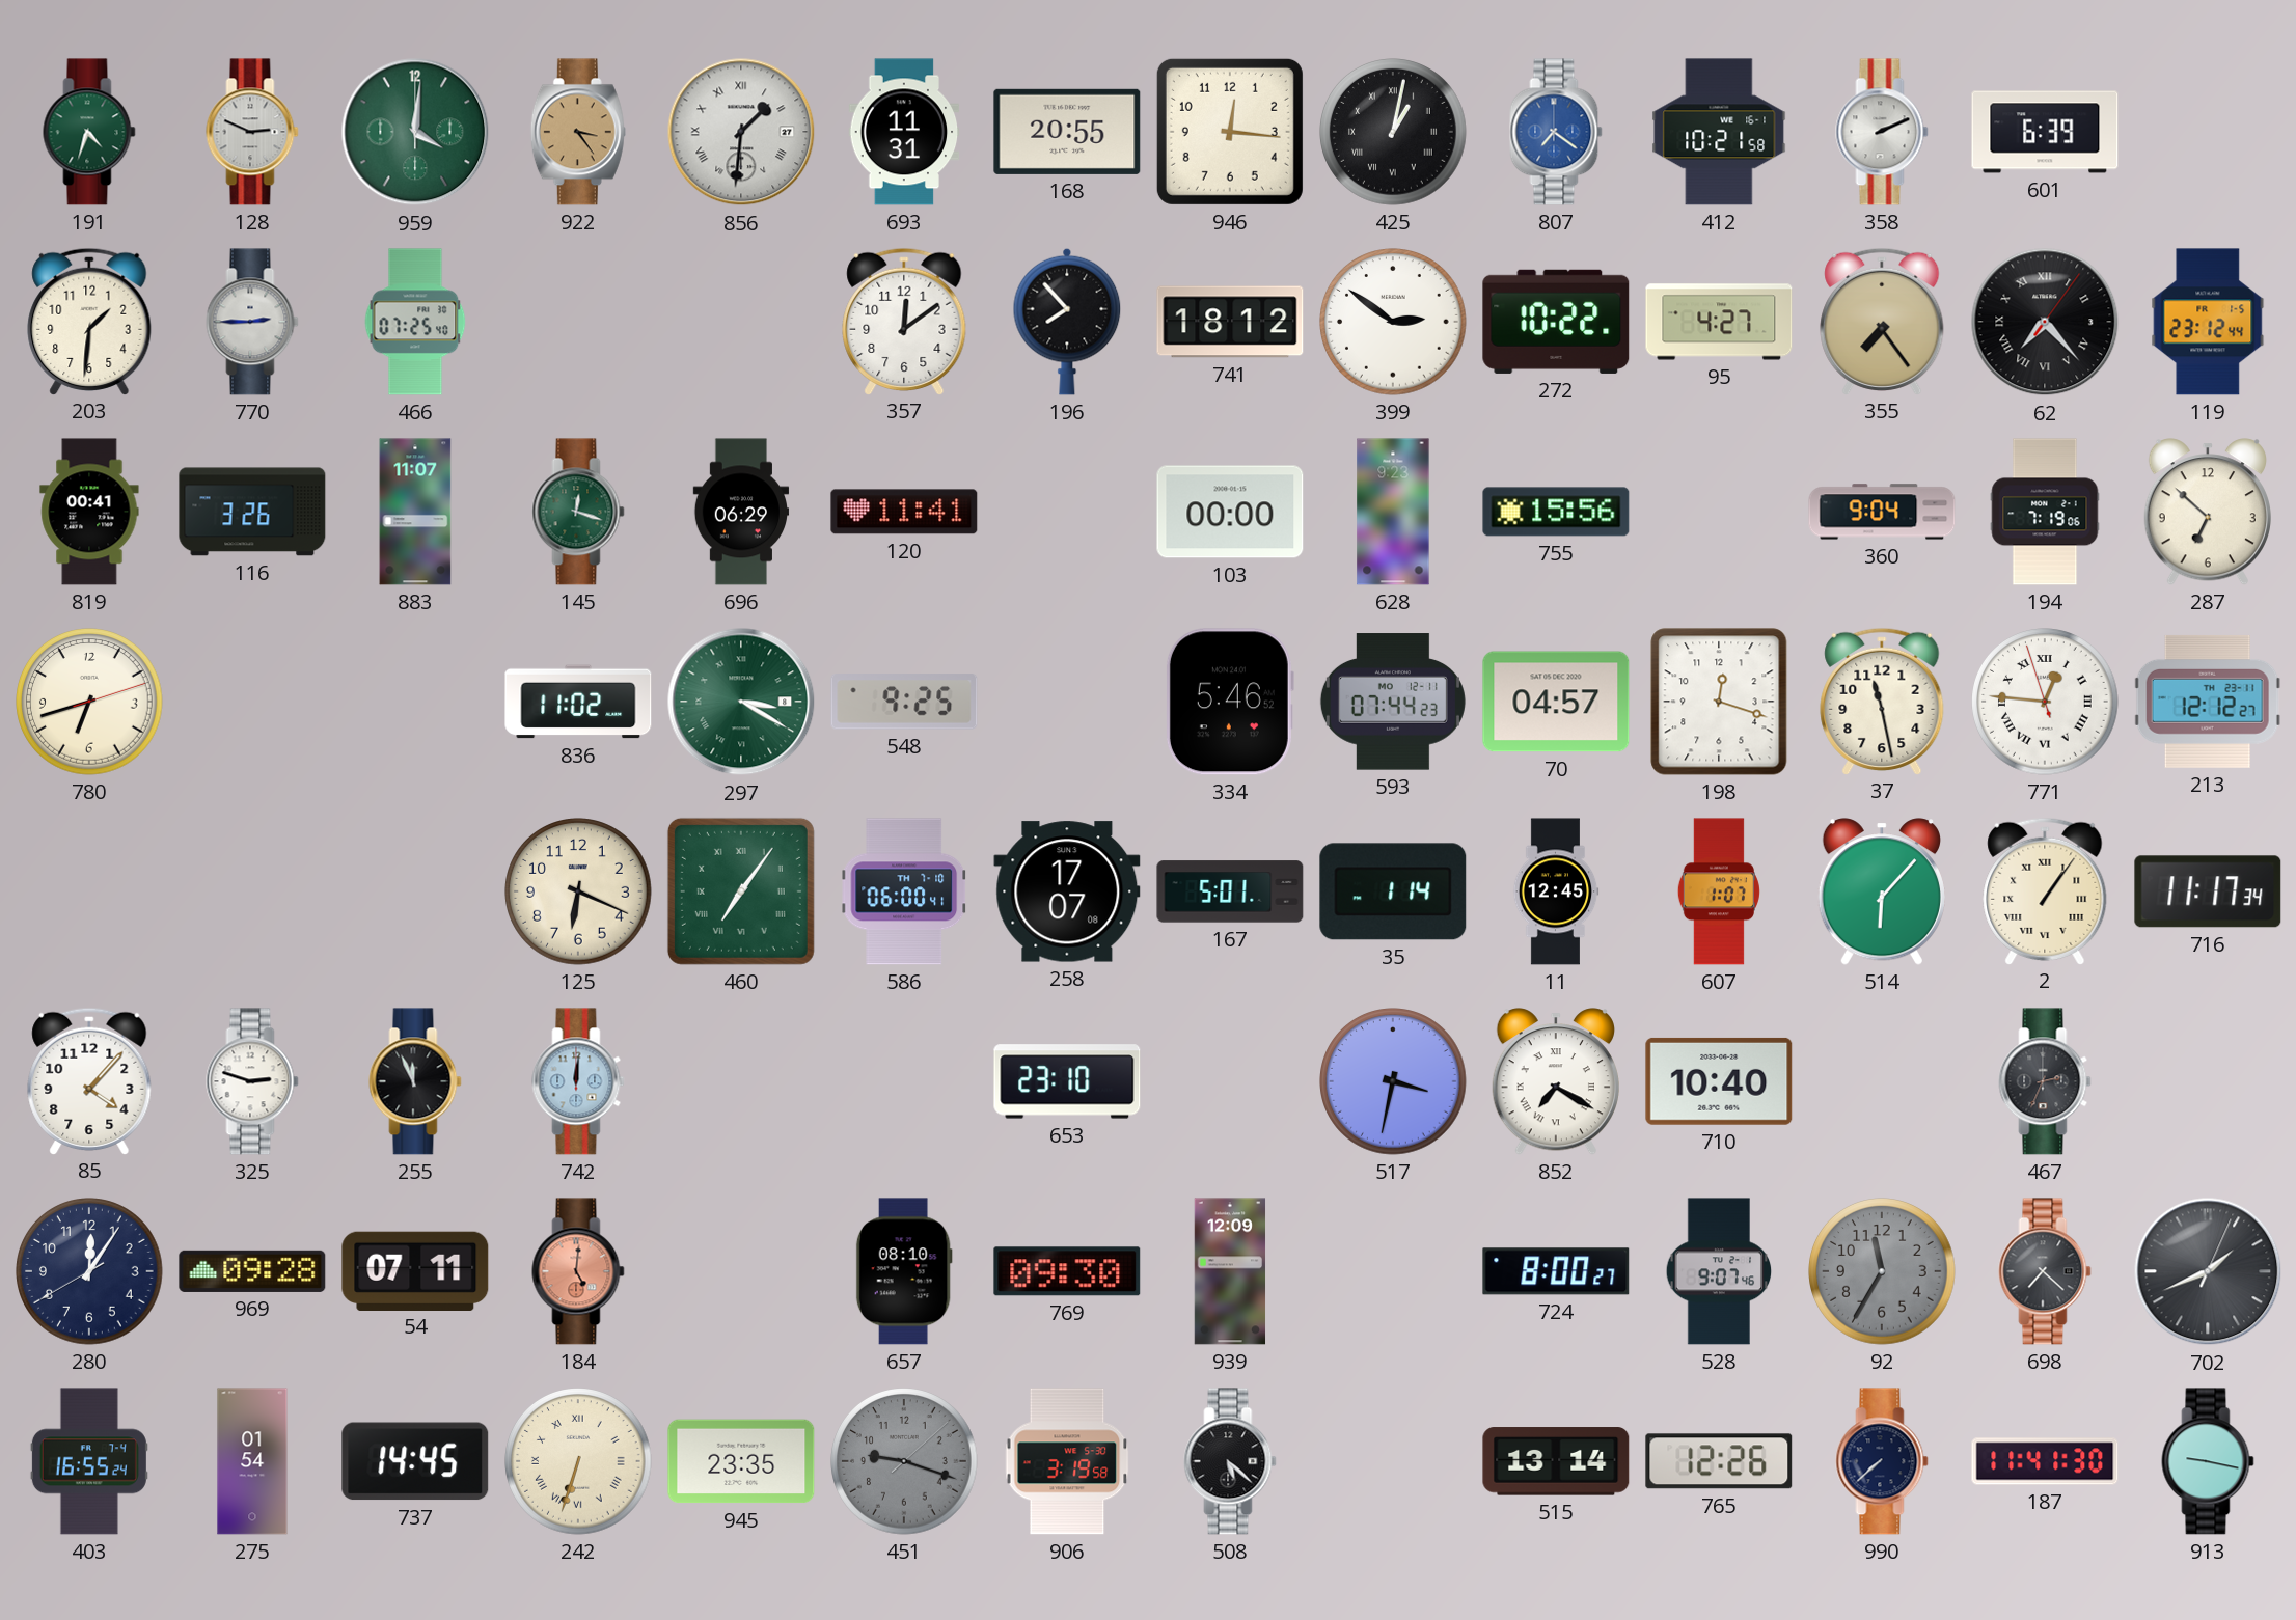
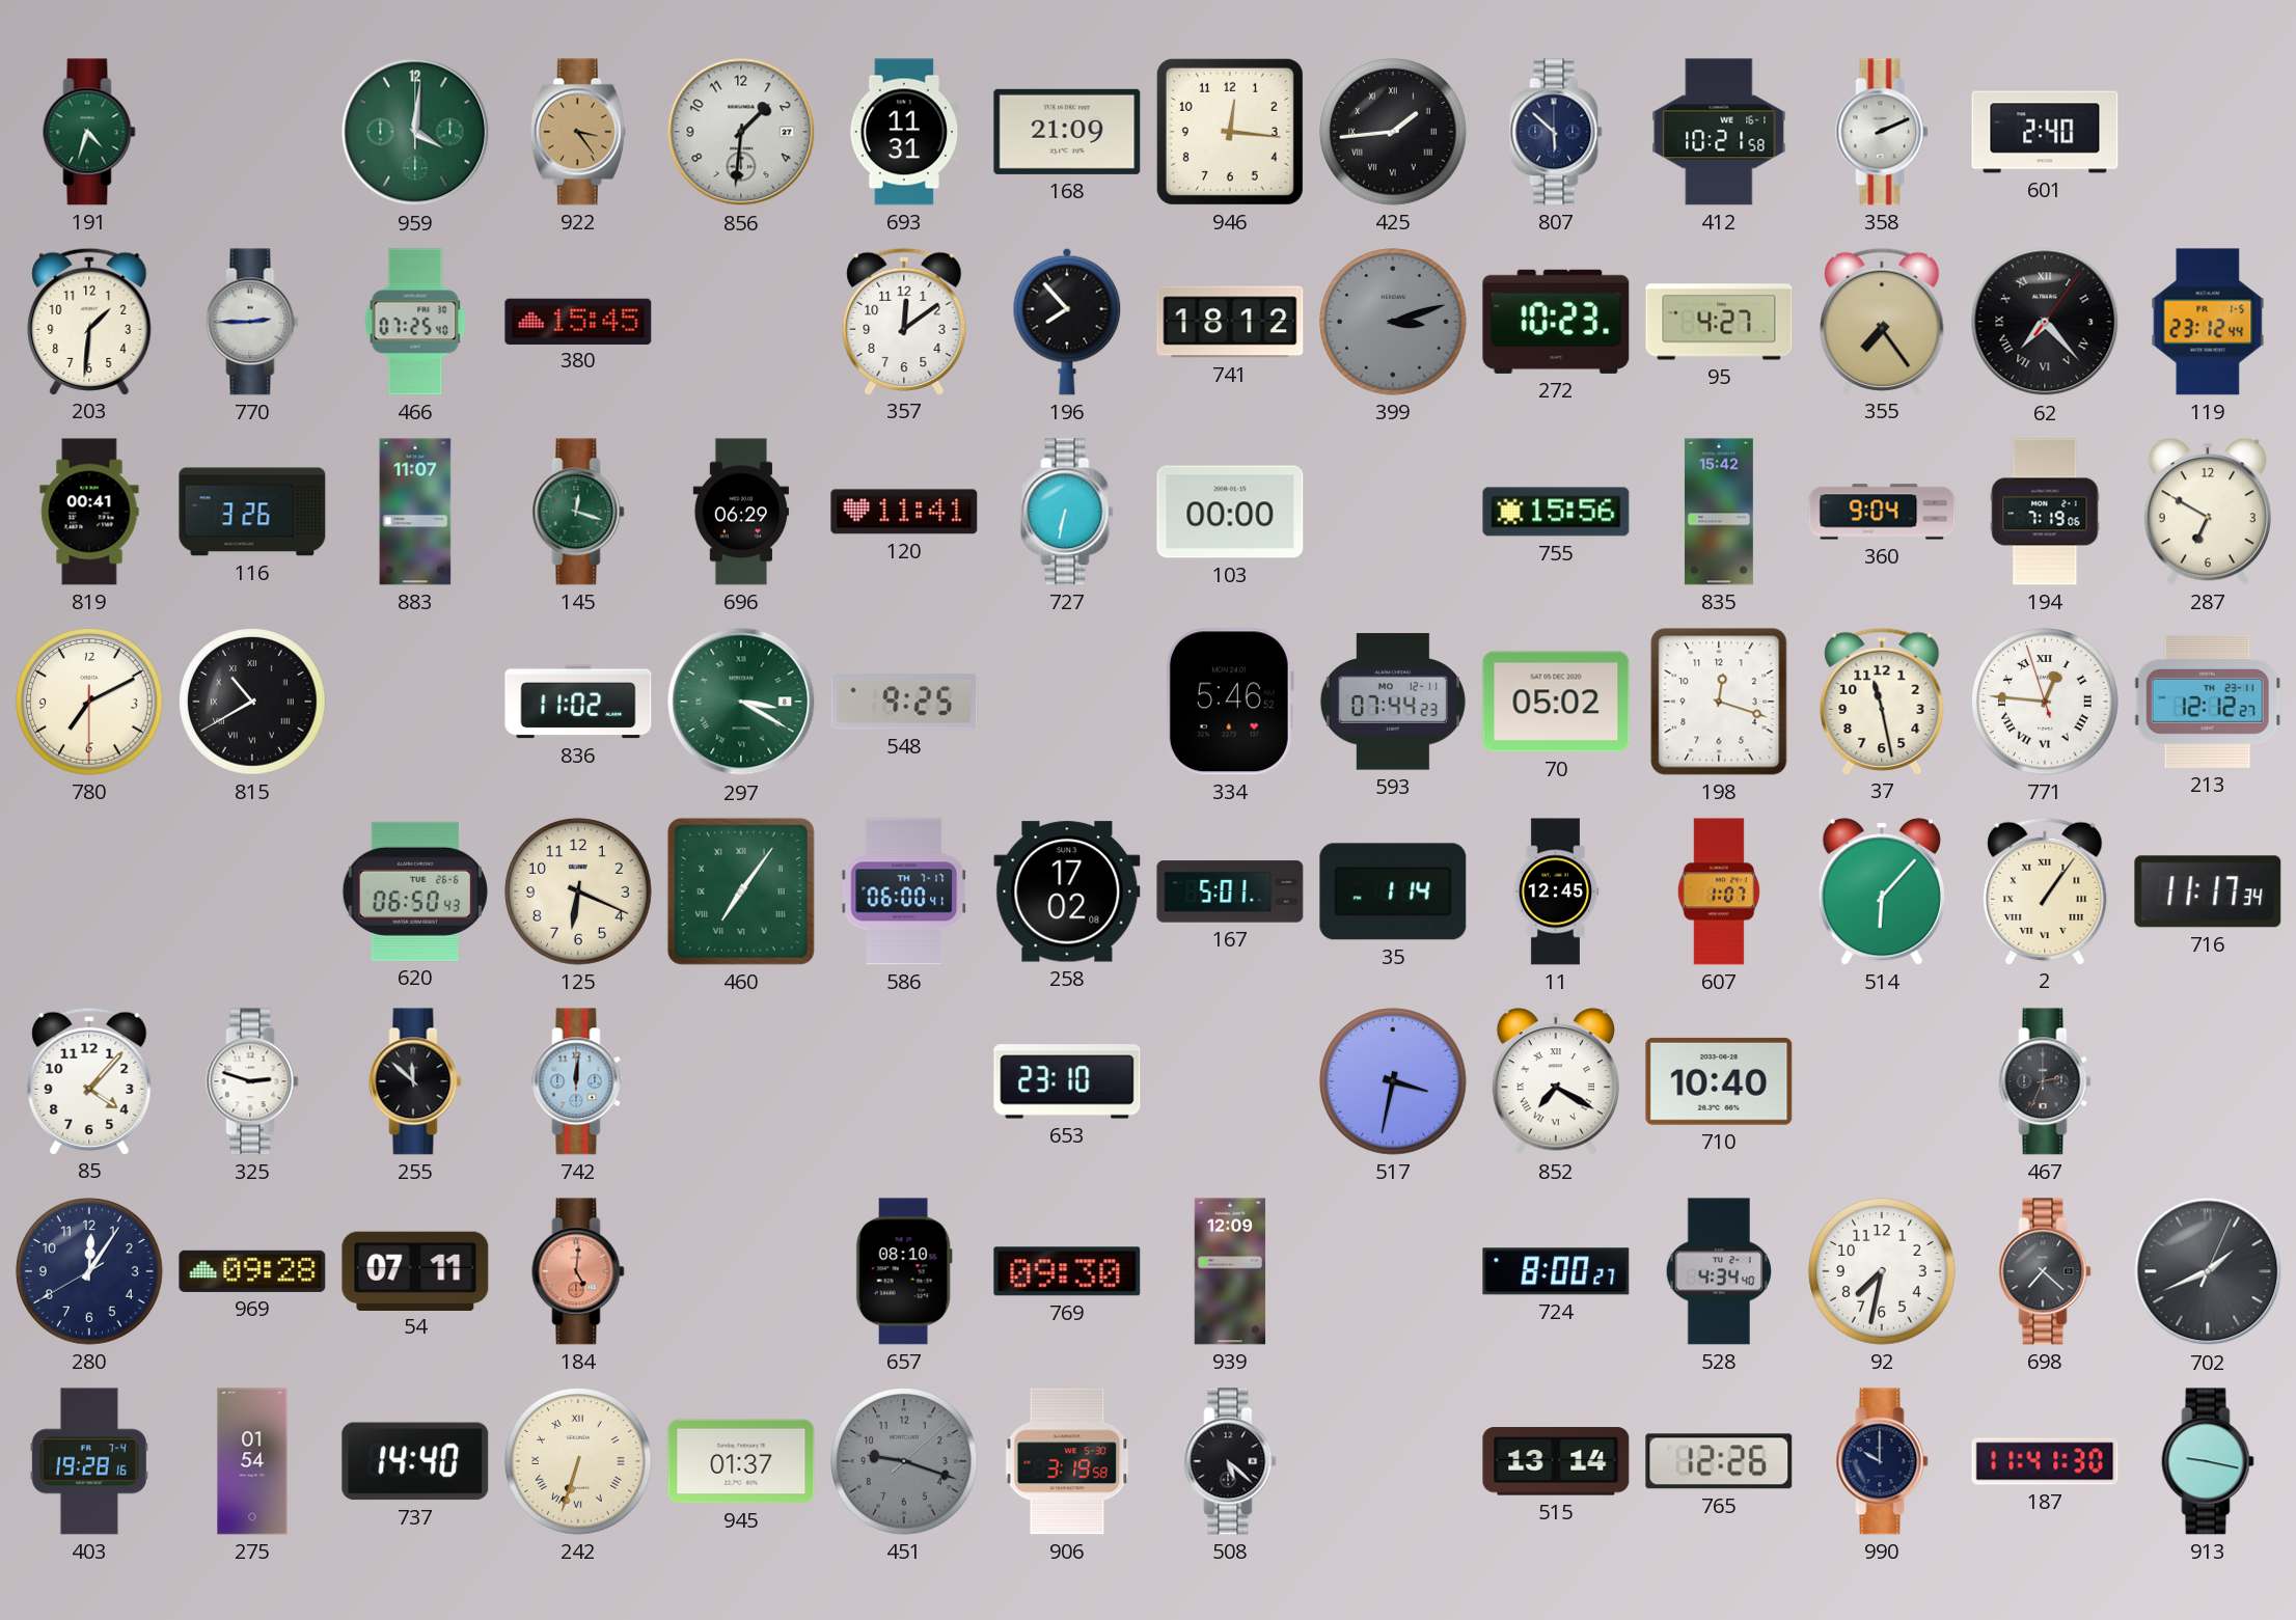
128: 2:49 -> none (252, 132)
856 numerals: Roman -> Arabic (741, 132)
168: 20:55 -> 21:09 (1067, 132)
425: 1:02 -> 1:44 (1393, 132)
807: 7:21 -> 5:52 (1556, 132)
807 dial: blue -> navy (1556, 132)
601: 6:39 -> 2:40 (2045, 132)
380: none -> 15:45 (578, 321)
399: 2:51 -> 3:12 (1393, 322)
399 dial: white -> grey (1393, 322)
272: 10:22 -> 10:23 (1556, 322)
727: none -> 6:32 (1067, 512)
628: 9:23 -> none (1393, 512)
835: none -> 15:42 (1719, 512)
287: 6:52 -> 6:50 (2208, 512)
780: 6:42 -> 7:10 (89, 702)
815: none -> 10:40 (252, 702)
70: 04:57 -> 05:02 (1556, 702)
620: none -> 06:50 (415, 891)
586 date: TH 7-10 -> TH 7-17 (904, 891)
258: 17:07 -> 17:02 (1067, 891)
255: 11:56 -> 11:52 (415, 1081)
528: 9:07 -> 4:34 (1719, 1271)
92: 11:35 -> 7:32 (1882, 1271)
92 dial: grey -> white (1882, 1271)
403: 16:55 -> 19:28 (89, 1461)
737: 14:45 -> 14:40 (415, 1461)
945: 23:35 -> 01:37 (741, 1461)
990: 7:38 -> 10:00 (1882, 1461)
